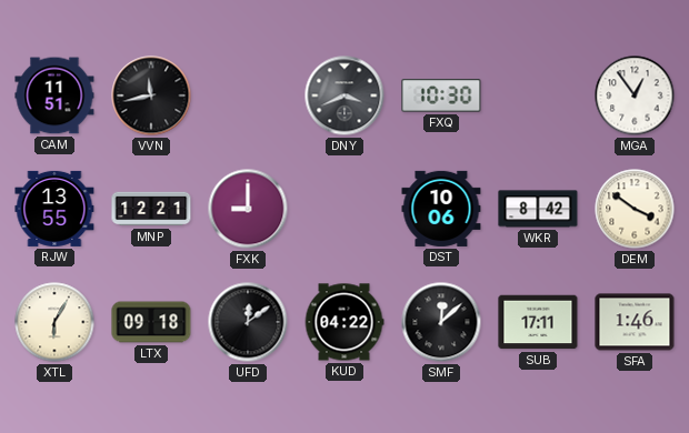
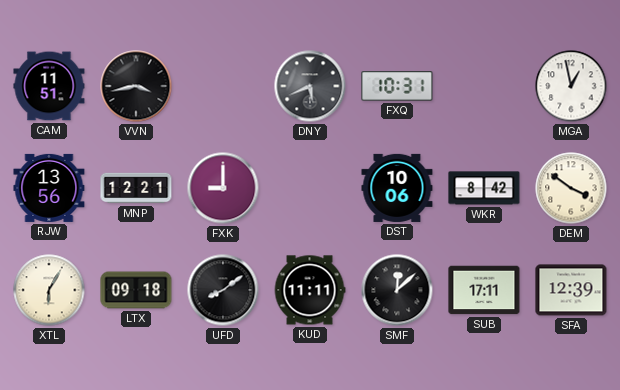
VVN: 11:43 -> 3:43 (136, 86)
DNY: 3:41 -> 5:41 (310, 86)
FXQ: 10:30 -> 10:31 (397, 86)
MGA: 12:54 -> 12:58 (571, 86)
RJW: 13:55 -> 13:56 (49, 188)
UFD: 12:09 -> 8:09 (223, 290)
KUD: 04:22 -> 11:11 (310, 290)
SFA: 1:46 -> 12:39 (571, 290)
